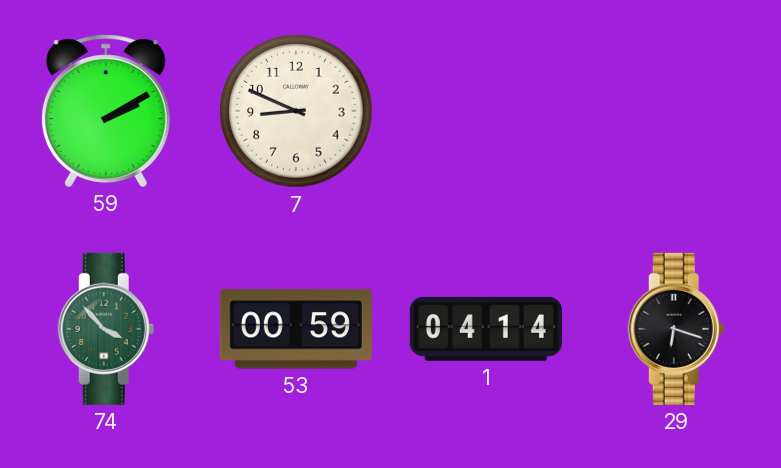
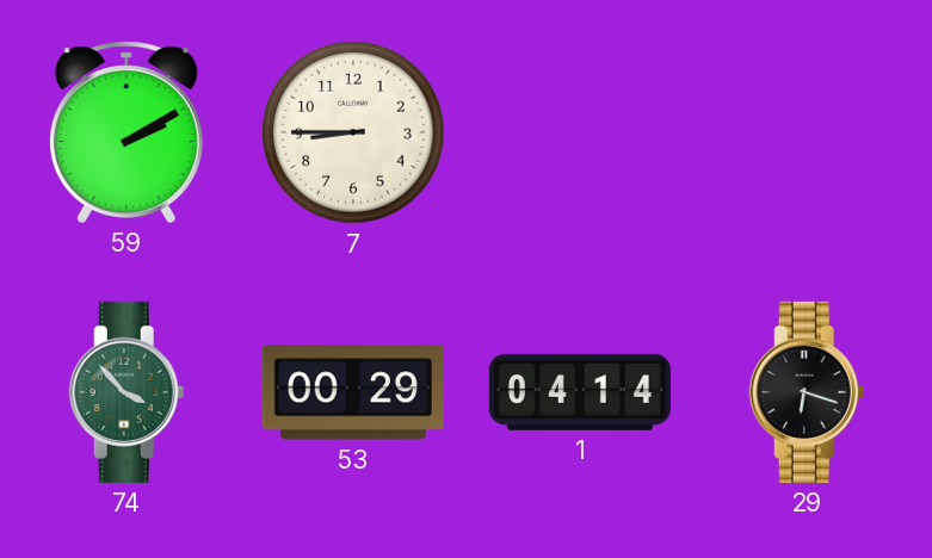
7: 8:49 -> 8:45 (353, 132)
53: 00:59 -> 00:29 (353, 392)
